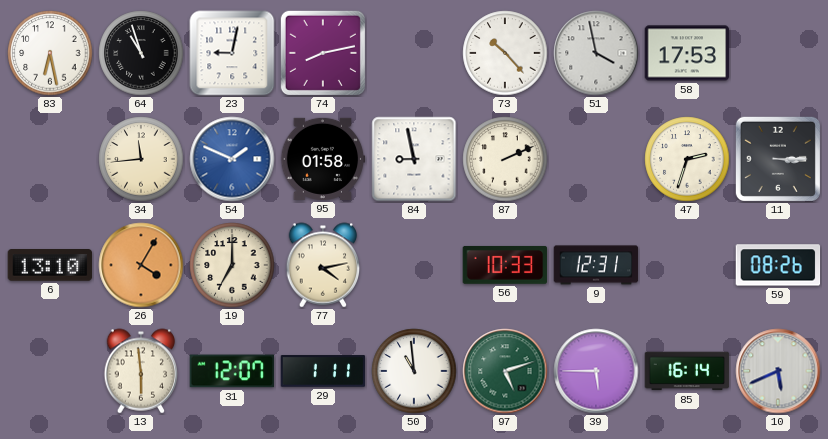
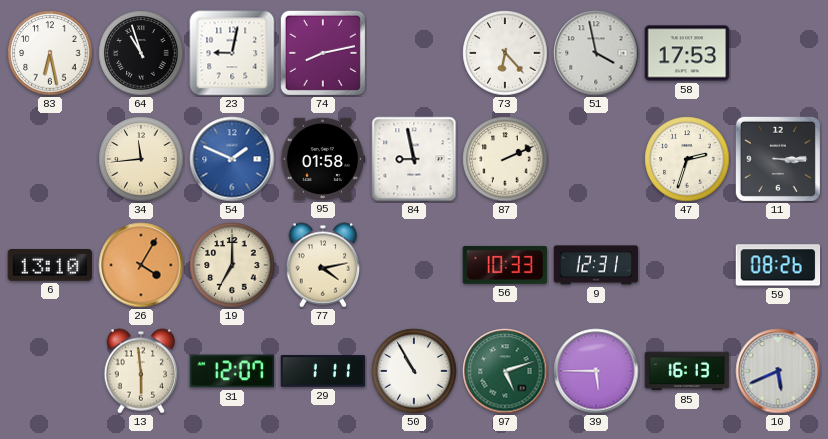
73: 10:23 -> 6:23 (505, 53)
50: 10:59 -> 10:55 (414, 371)
85: 16:14 -> 16:13 (687, 371)
